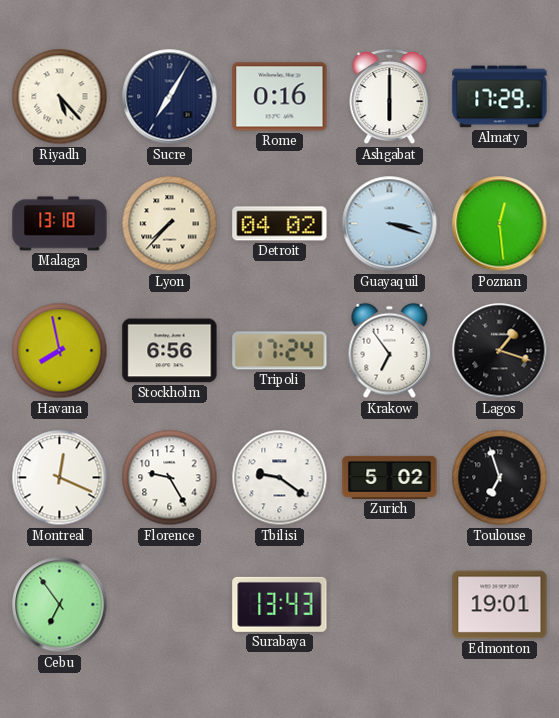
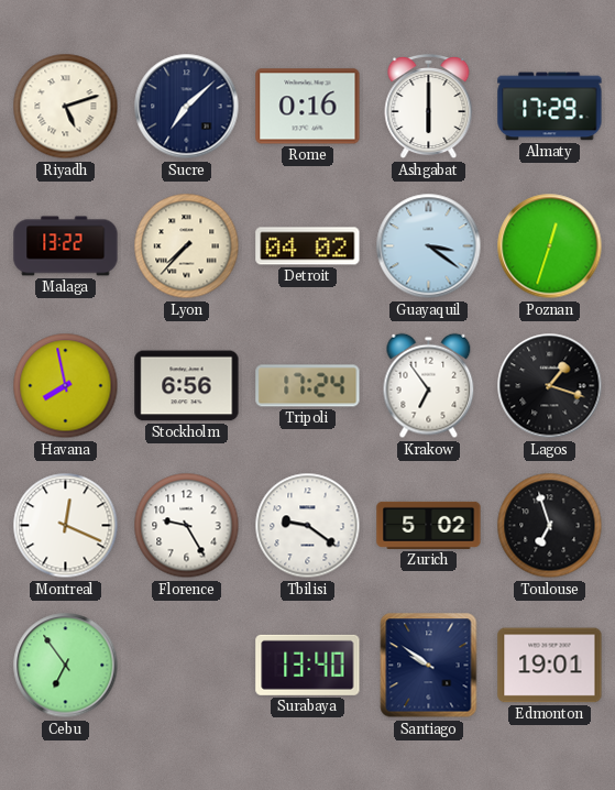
Riyadh: 5:23 -> 5:12 (66, 107)
Sucre: 7:05 -> 7:08 (187, 107)
Malaga: 13:18 -> 13:22 (66, 246)
Guayaquil: 3:18 -> 3:21 (429, 246)
Poznan: 12:29 -> 12:33 (550, 246)
Surabaya: 13:43 -> 13:40 (308, 665)
Santiago: none -> 9:51 (429, 666)
